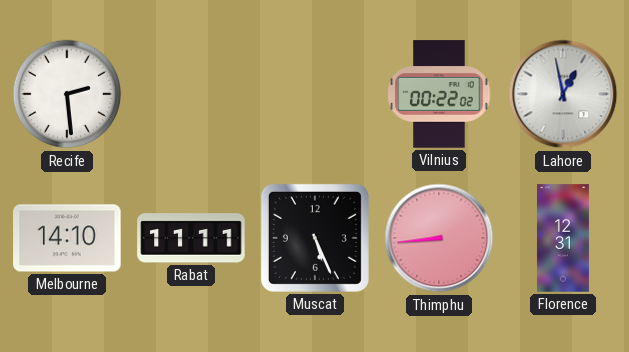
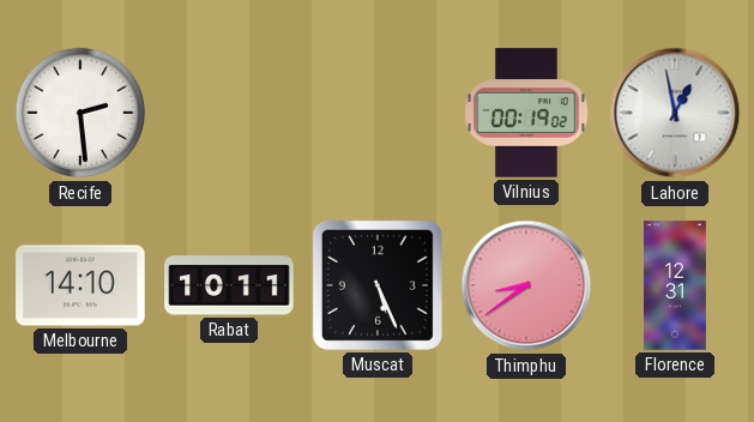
Vilnius: 00:22 -> 00:19 (526, 113)
Rabat: 11:11 -> 10:11 (229, 285)
Thimphu: 8:44 -> 8:39 (526, 285)
